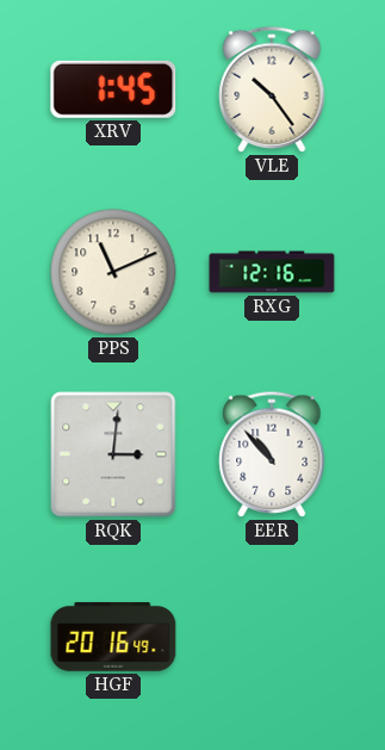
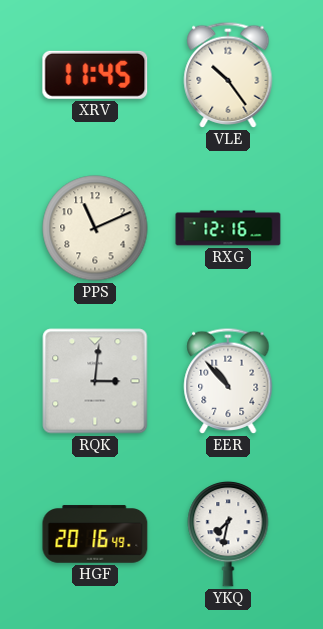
XRV: 1:45 -> 11:45 (95, 75)
YKQ: none -> 7:32 (228, 534)
